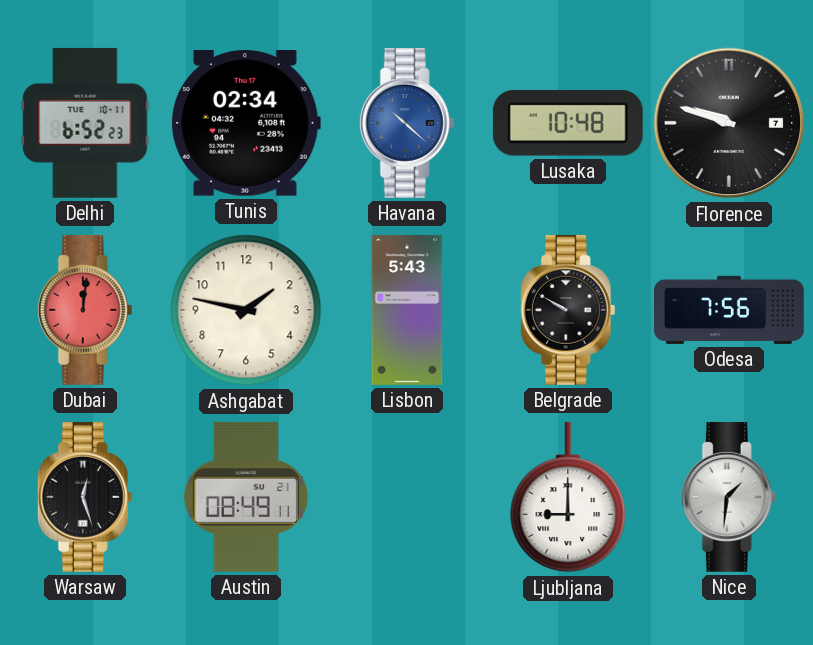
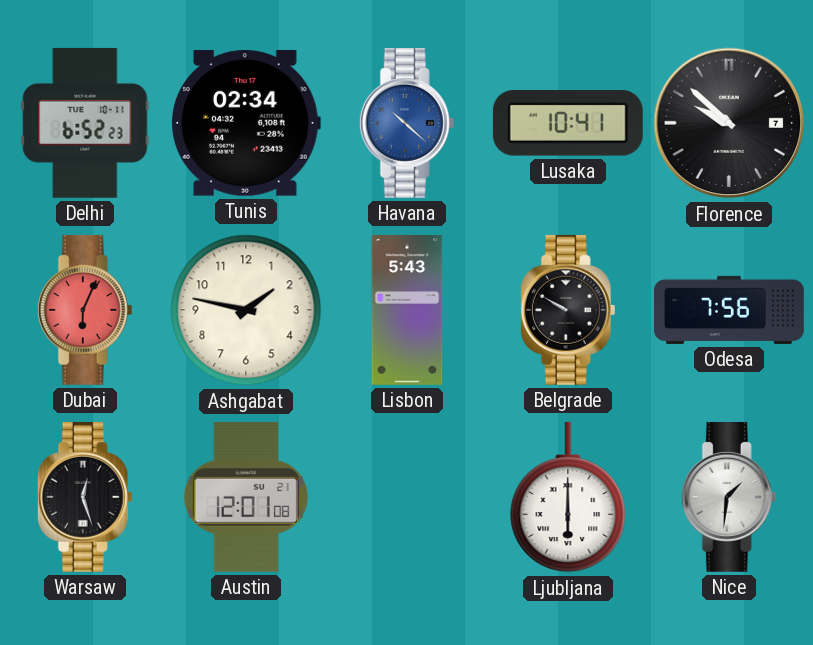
Lusaka: 10:48 -> 10:41 (568, 123)
Florence: 9:48 -> 9:52 (729, 123)
Dubai: 12:01 -> 6:04 (85, 310)
Austin: 08:49 -> 12:01 (246, 497)
Ljubljana: 9:00 -> 6:00 (568, 497)
